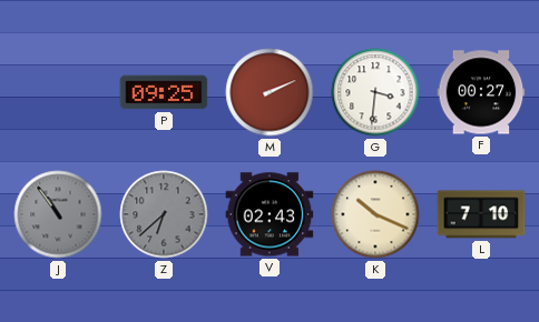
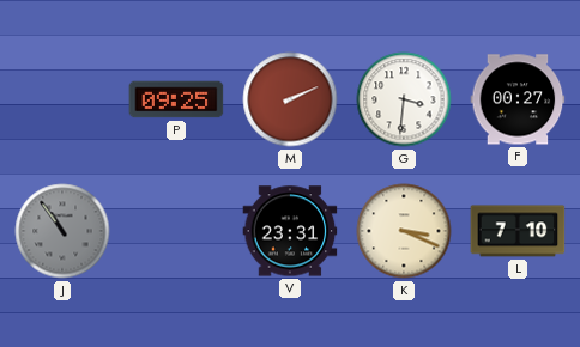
Z: 6:38 -> none (164, 214)
V: 02:43 -> 23:31 (290, 231)
K: 10:19 -> 3:19 (404, 231)
